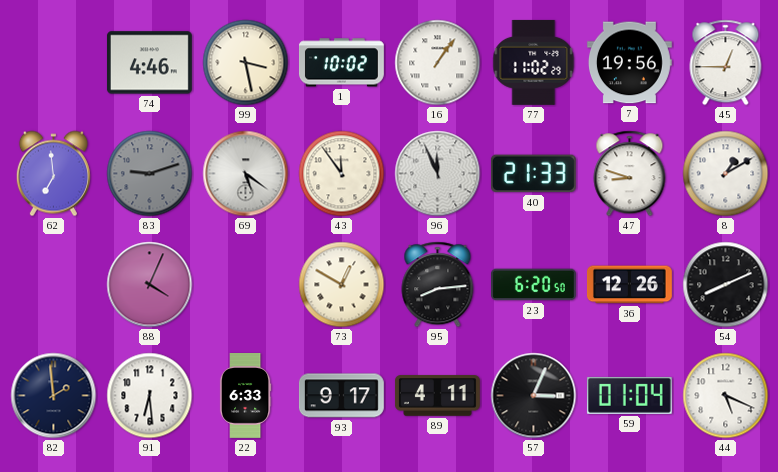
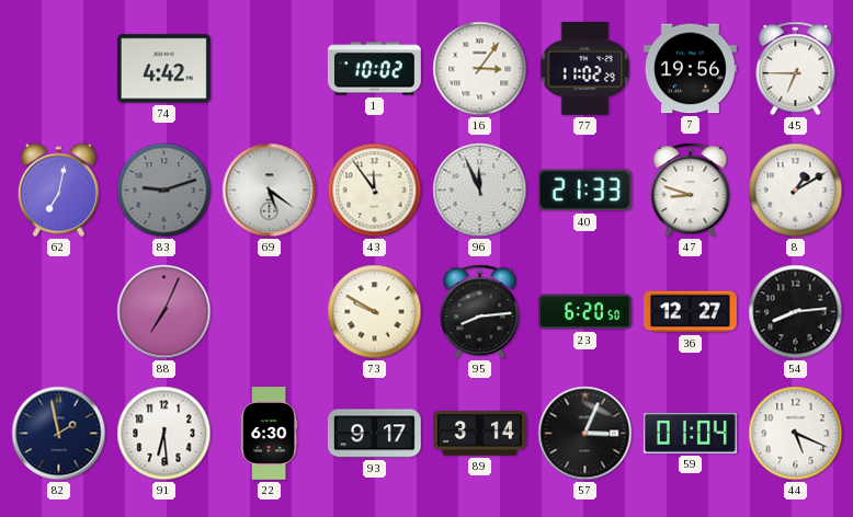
74: 4:46 -> 4:42 (163, 69)
99: 3:28 -> none (246, 63)
16: 1:06 -> 3:06 (480, 69)
45: 12:45 -> 6:45 (796, 69)
62: 6:59 -> 7:02 (58, 191)
88: 4:04 -> 7:04 (164, 312)
73: 12:50 -> 9:50 (375, 312)
36: 12:26 -> 12:27 (690, 312)
54: 8:11 -> 8:14 (796, 312)
82: 1:59 -> 1:58 (59, 434)
22: 6:33 -> 6:30 (269, 434)
89: 4:11 -> 3:14 (479, 434)
